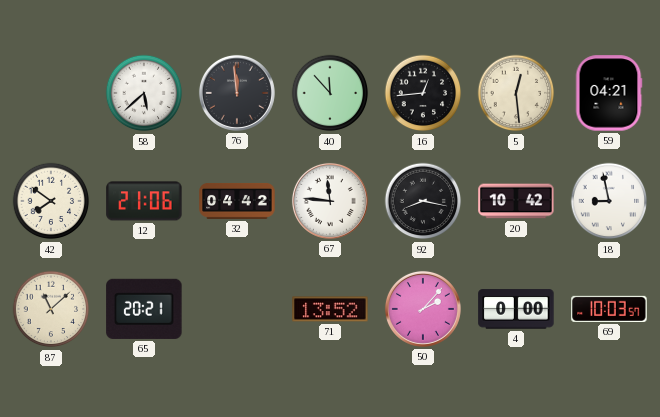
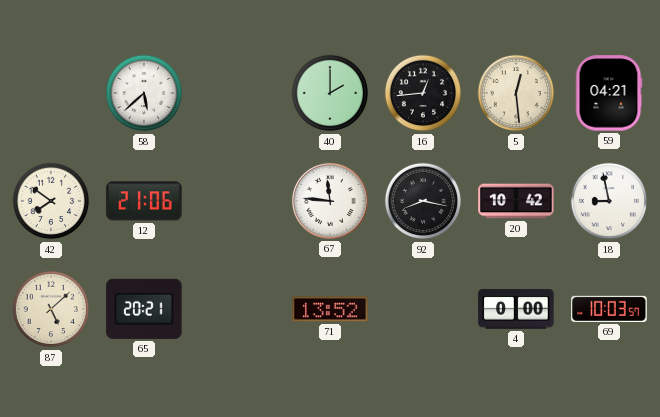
76: 11:59 -> none (237, 93)
40: 11:53 -> 2:00 (330, 93)
32: 04:42 -> none (237, 201)
87: 11:08 -> 5:08 (51, 309)
50: 2:07 -> none (423, 309)
